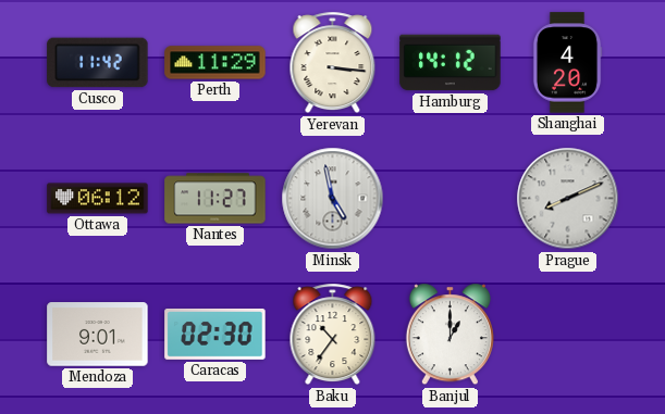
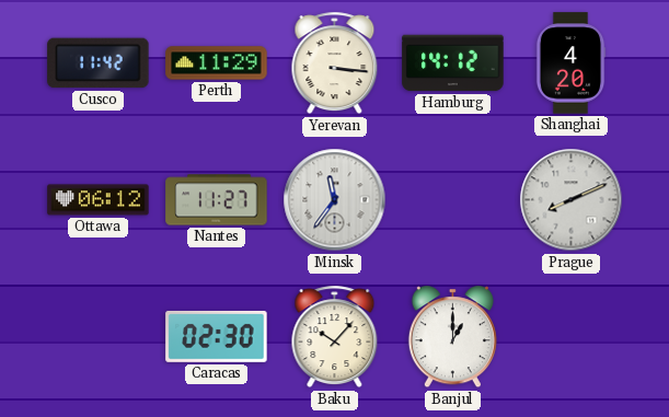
Minsk: 4:58 -> 11:36 (335, 200)
Mendoza: 9:01 -> none (98, 335)
Baku: 10:36 -> 10:07 (335, 337)
